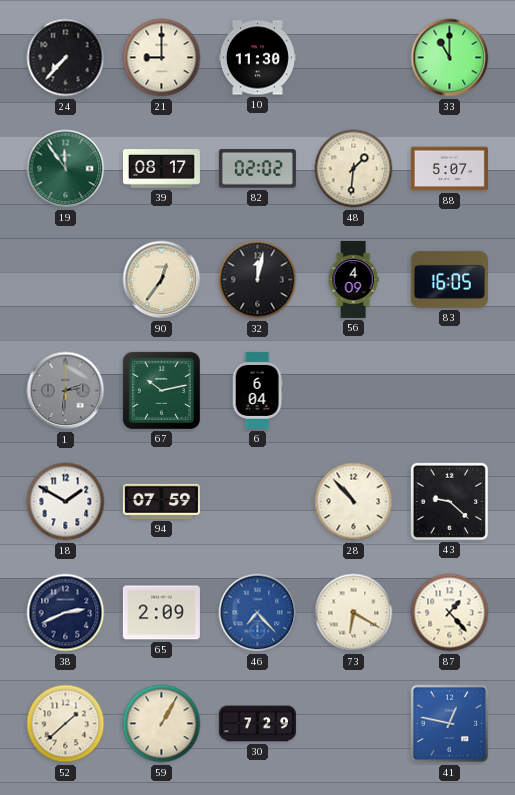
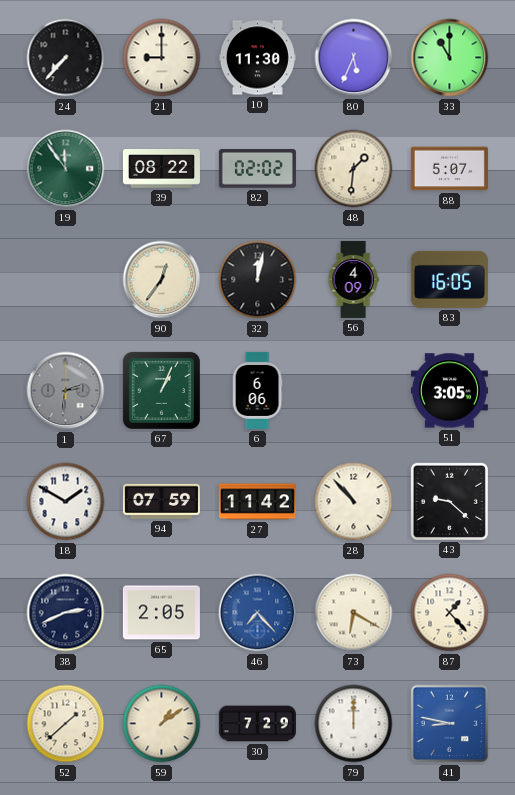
80: none -> 5:34 (354, 58)
39: 08:17 -> 08:22 (161, 169)
67: 10:13 -> 1:04 (161, 390)
6: 6:04 -> 6:06 (257, 390)
51: none -> 3:05 (449, 391)
27: none -> 11:42 (257, 502)
65: 2:09 -> 2:05 (161, 613)
59: 1:05 -> 1:09 (162, 724)
79: none -> 12:00 (354, 724)
41: 12:47 -> 8:47 (450, 724)
